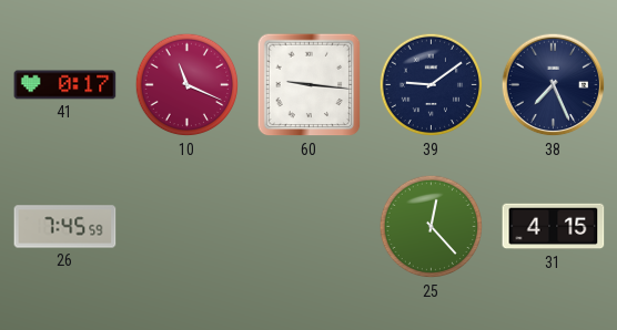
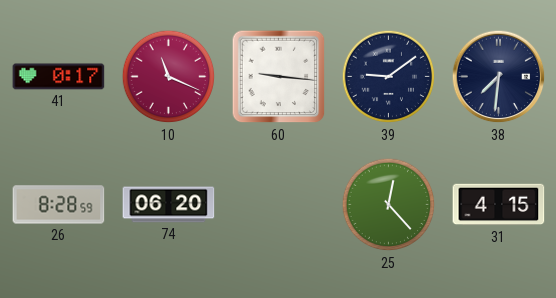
38: 7:26 -> 7:31 (499, 77)
26: 7:45 -> 8:28 (59, 205)
74: none -> 06:20 (169, 205)
